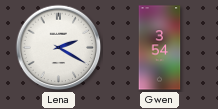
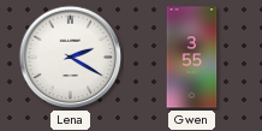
Gwen: 3:54 -> 3:55 (192, 58)
